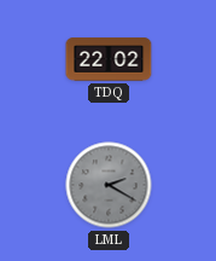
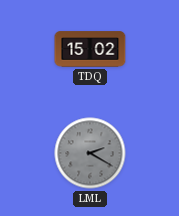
TDQ: 22:02 -> 15:02 (90, 49)
